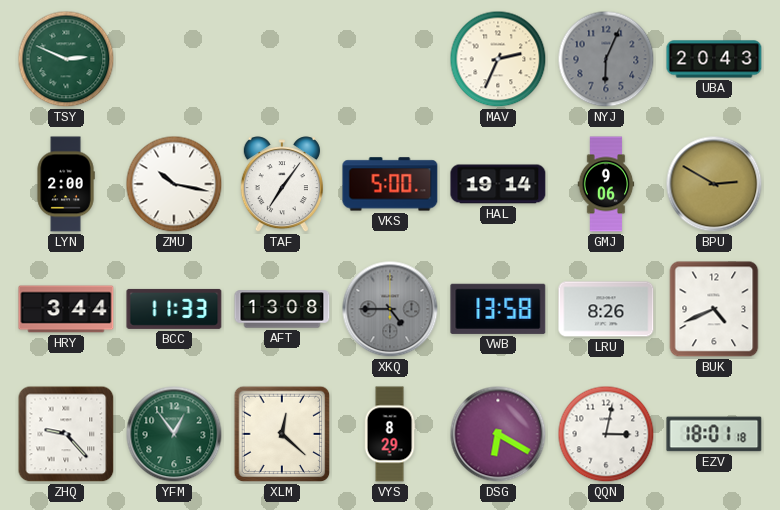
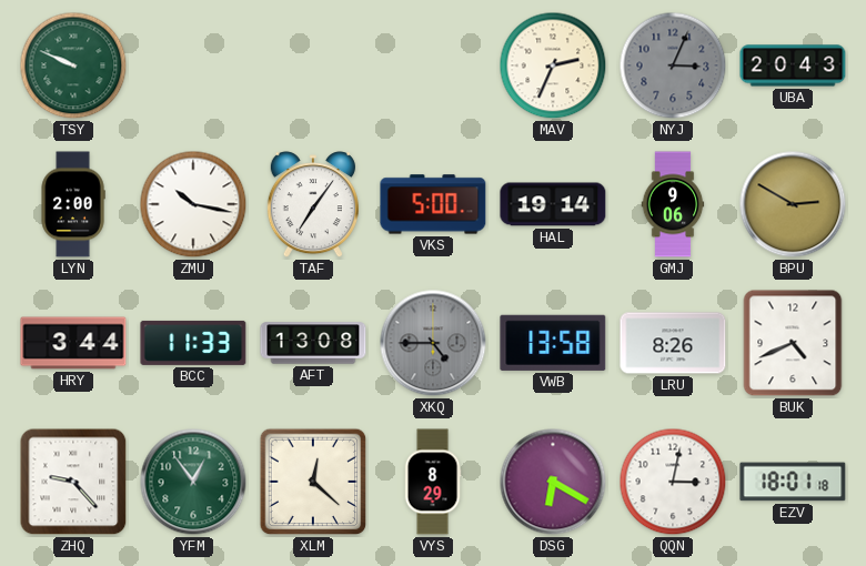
TSY: 2:49 -> 9:49 (73, 65)
NYJ: 6:04 -> 3:04 (673, 65)
